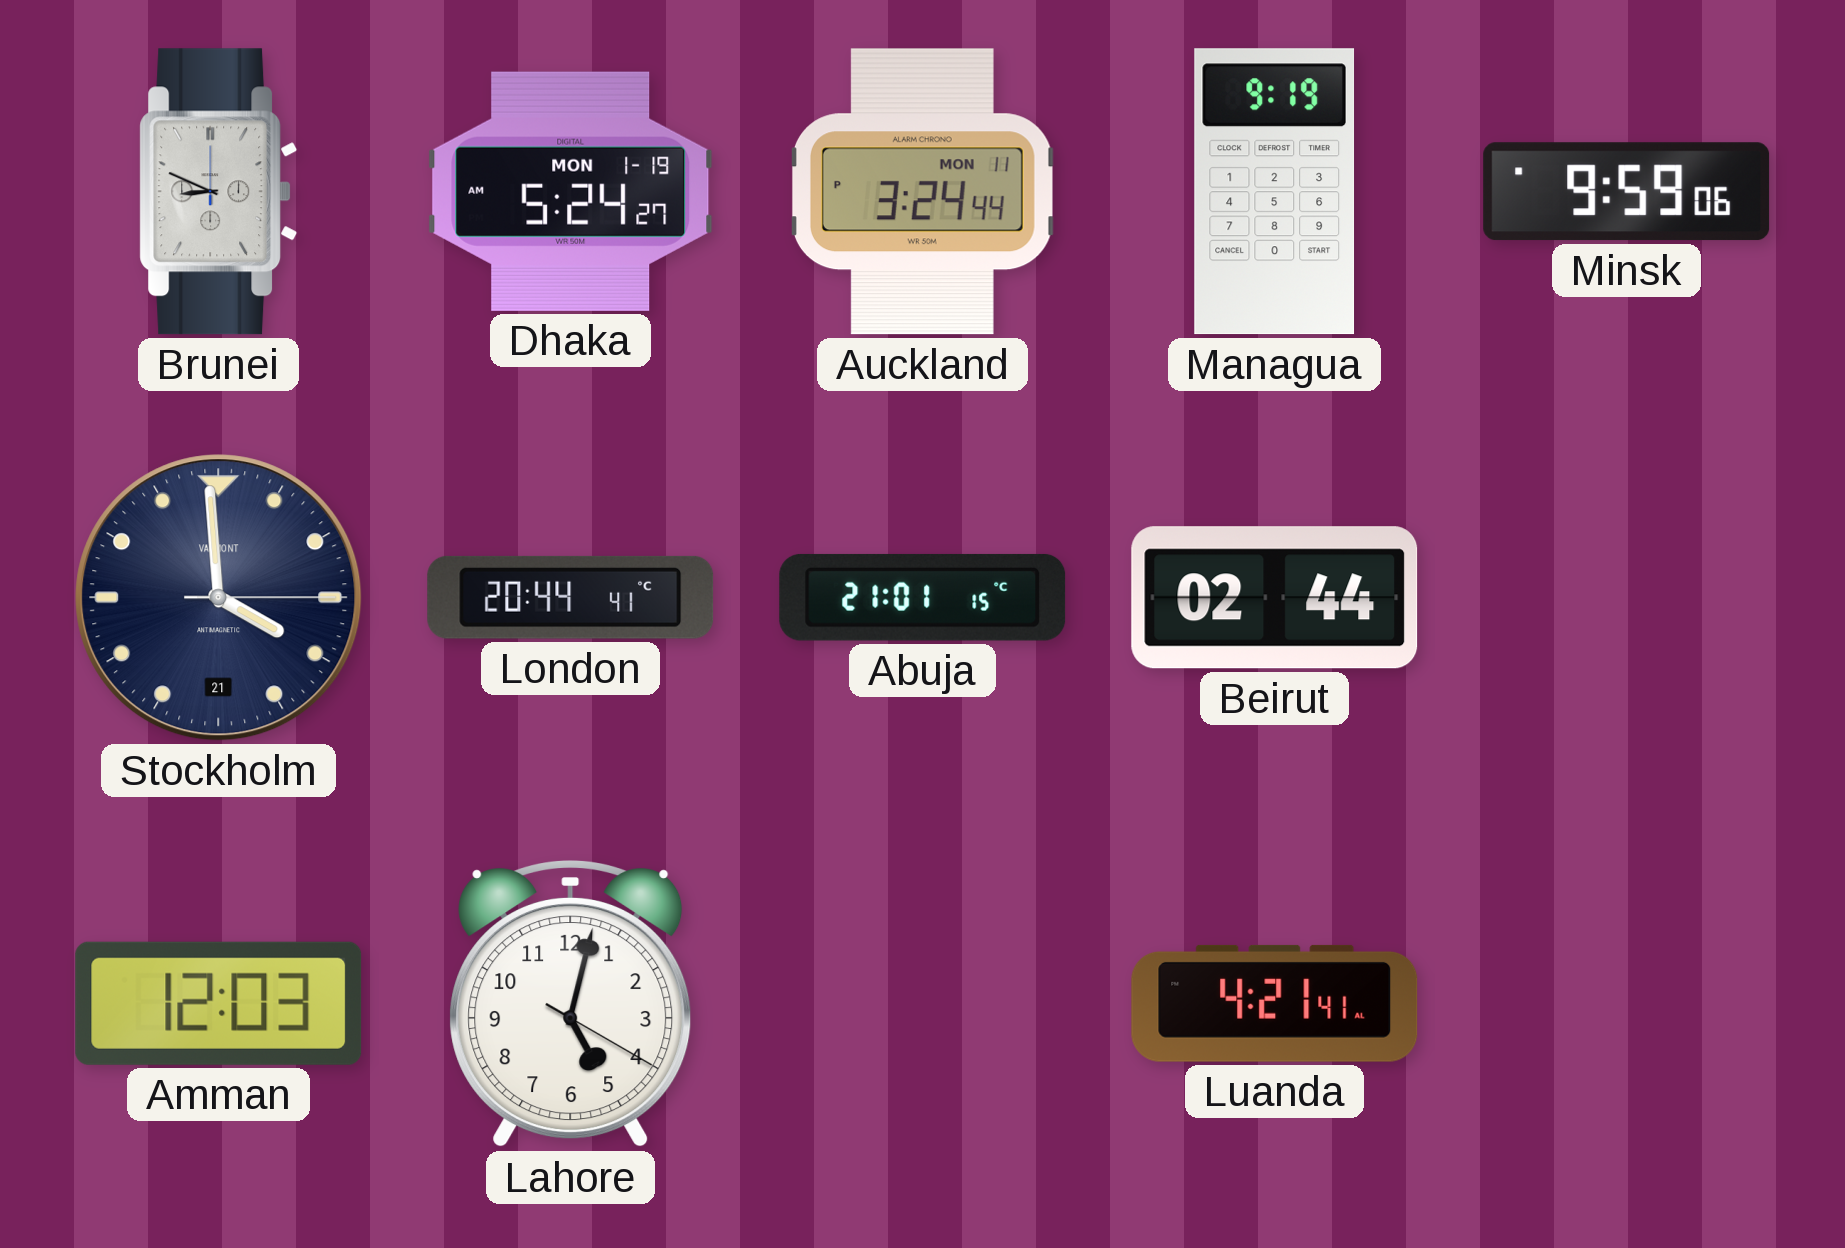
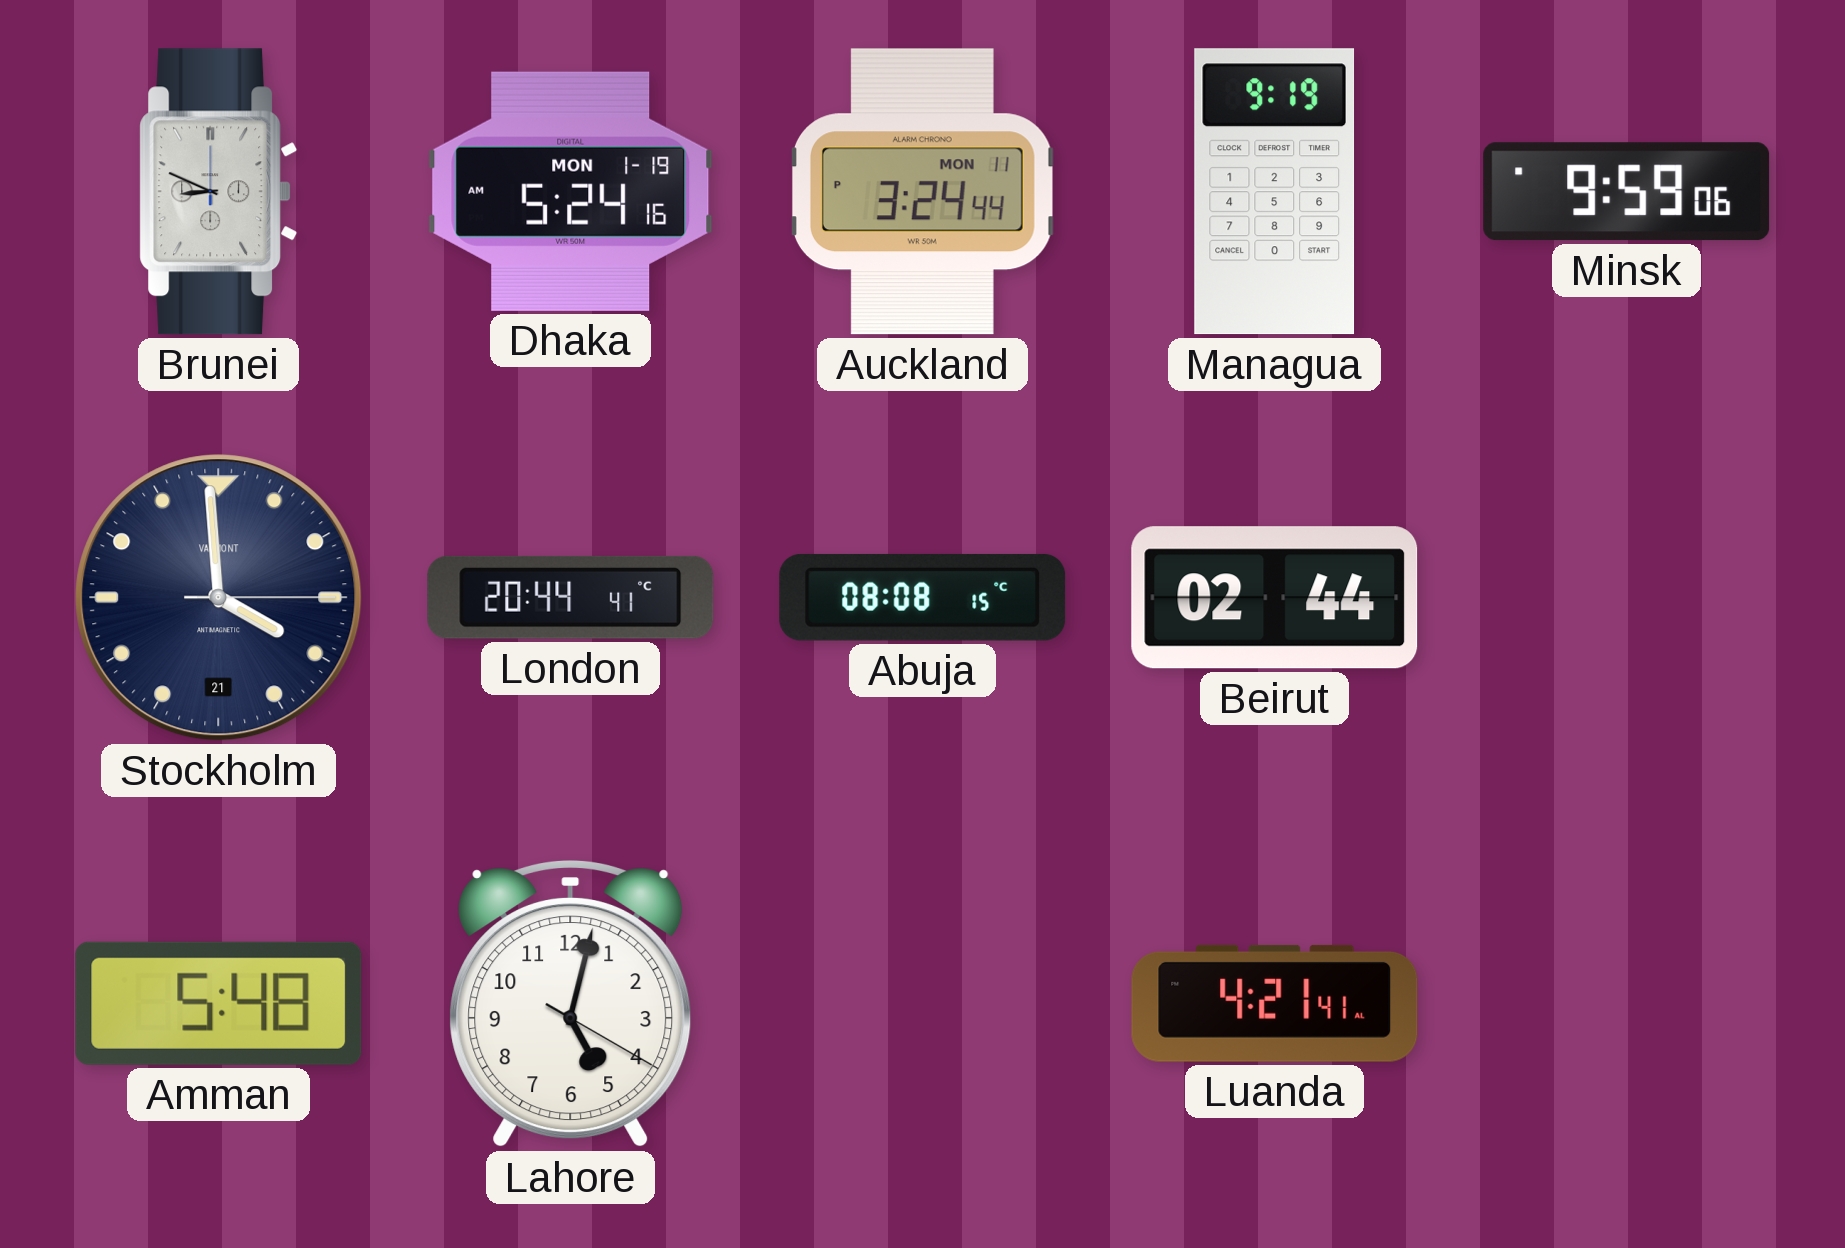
Dhaka: 5:24:27 AM -> 5:24:16 AM (571, 191)
Abuja: 21:01 -> 08:08 (923, 597)
Amman: 12:03 -> 5:48 (219, 1003)
